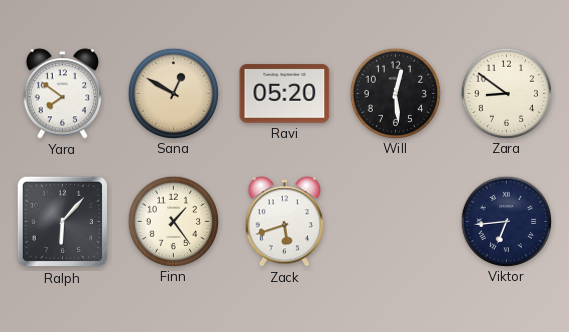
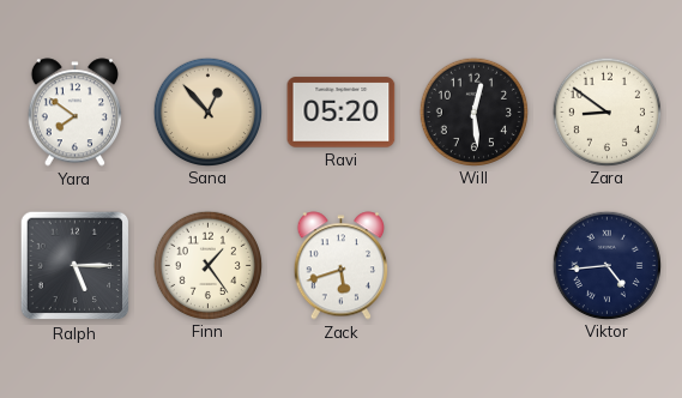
Sana: 12:50 -> 12:53 (207, 111)
Ralph: 6:07 -> 5:15 (76, 266)
Viktor: 6:44 -> 4:44 (606, 265)
